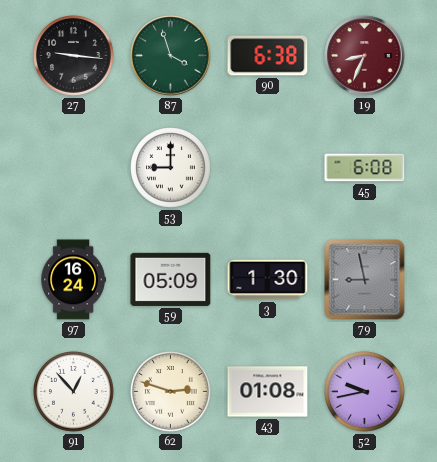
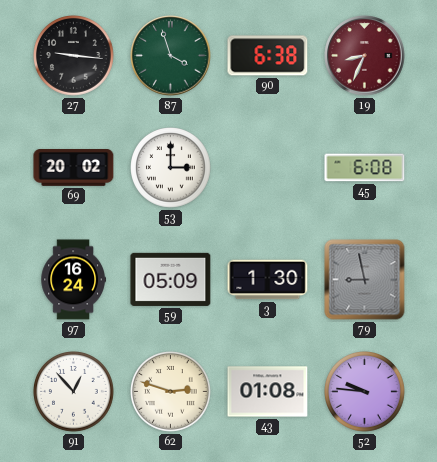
69: none -> 20:02 (74, 168)
53: 9:00 -> 3:00 (171, 168)
52: 9:43 -> 9:46 (365, 392)
